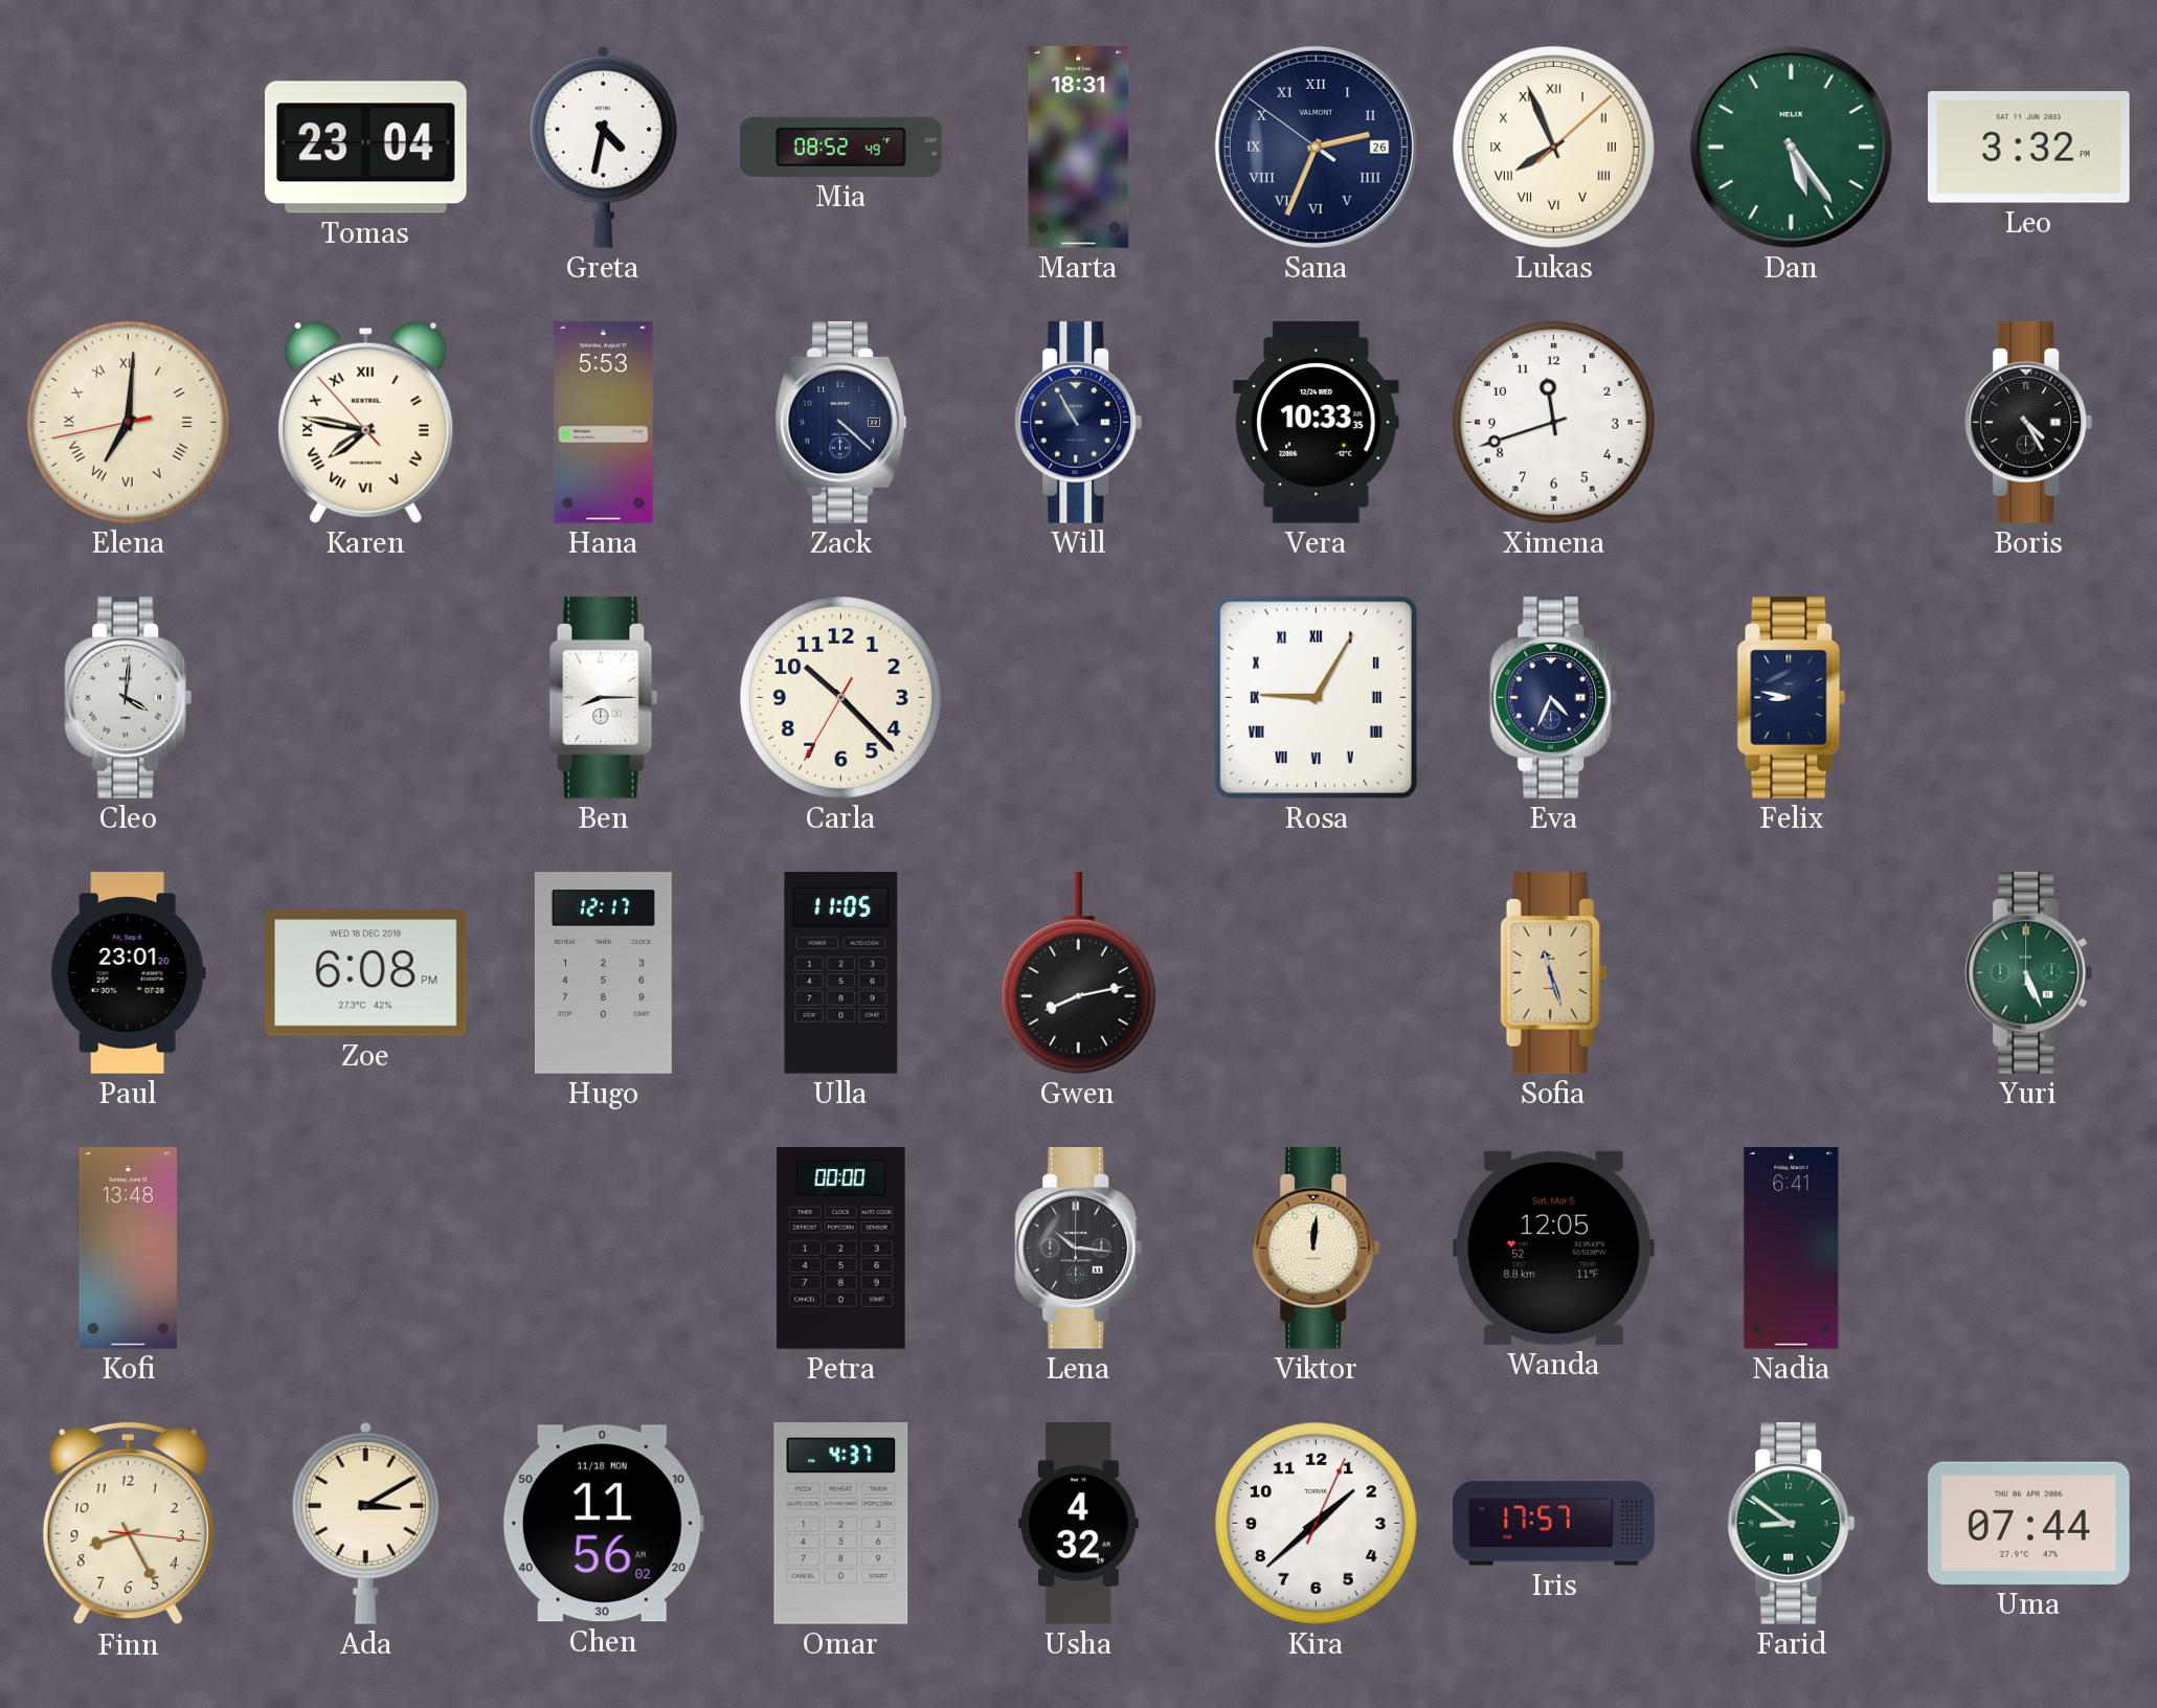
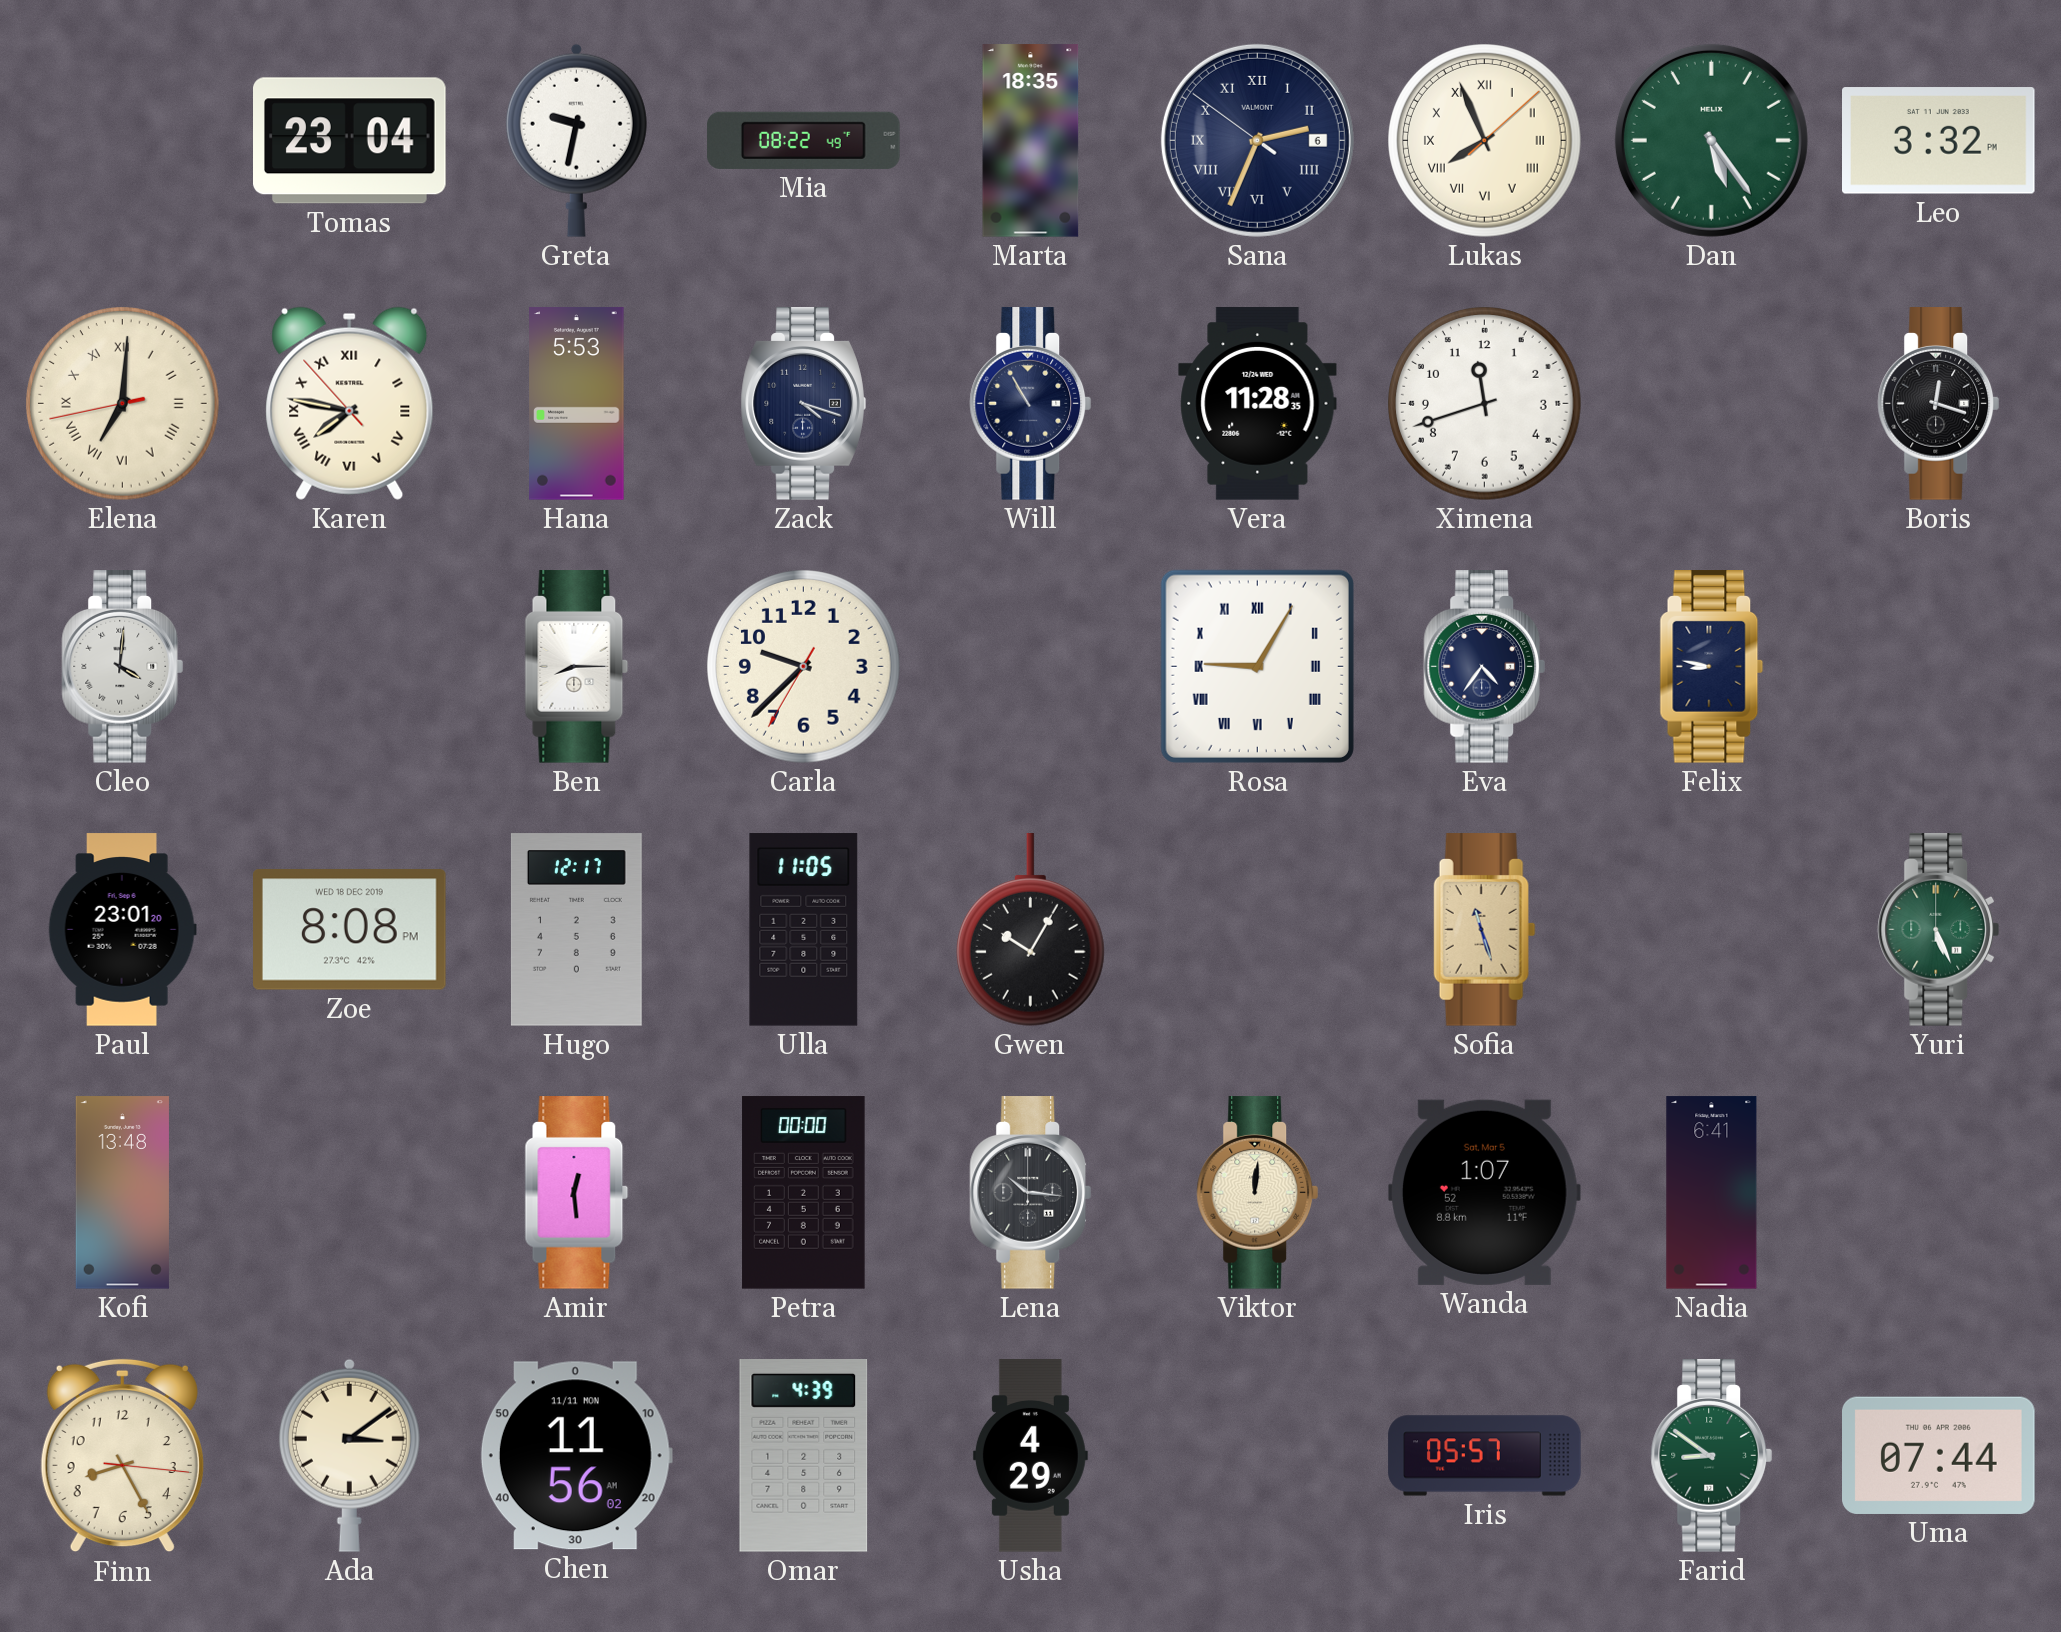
Greta: 4:32 -> 9:32 (576, 140)
Mia: 08:52 -> 08:22 (804, 140)
Marta: 18:31 -> 18:35 (1031, 141)
Sana date: 26 -> 6 (1257, 140)
Zack: 4:22 -> 4:18 (803, 404)
Vera: 10:33 -> 11:28 (1258, 404)
Boris: 4:25 -> 12:18 (1939, 404)
Carla: 10:22 -> 9:37 (804, 667)
Eva: 4:34 -> 4:36 (1485, 667)
Zoe: 6:08 -> 8:08 (350, 930)
Gwen: 8:13 -> 10:05 (1030, 930)
Amir: none -> 12:29 (577, 1193)
Wanda: 12:05 -> 1:07 (1484, 1192)
Ada: 3:10 -> 3:09 (349, 1455)
Chen date: 11/18 MON -> 11/11 MON (576, 1456)
Omar: 4:37 -> 4:39 (804, 1456)
Usha: 4:32 -> 4:29 (1030, 1456)
Kira: 1:38 -> none (1317, 1524)
Iris: 17:57 -> 05:57 (1485, 1456)
